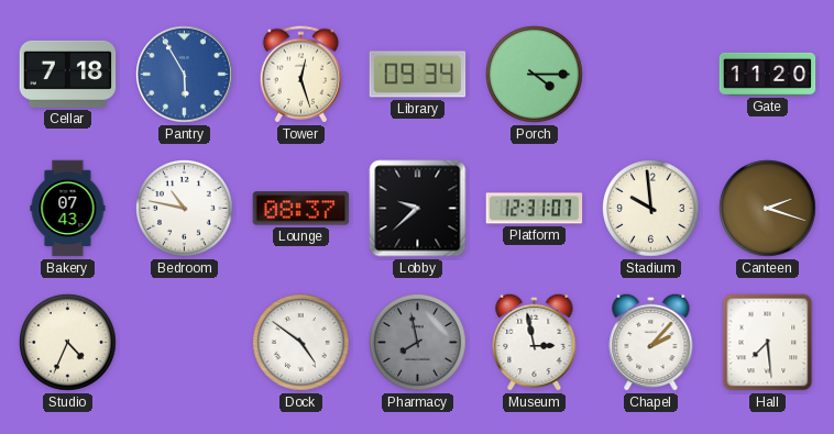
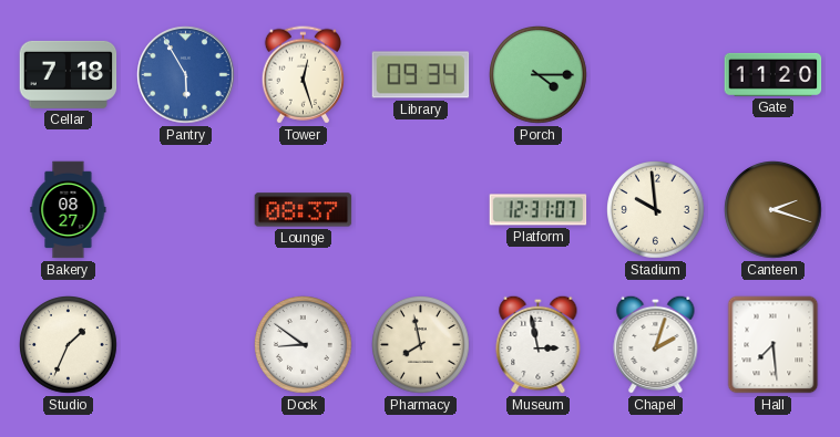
Bakery: 07:43 -> 08:27 (69, 210)
Bedroom: 10:47 -> none (185, 209)
Lobby: 9:38 -> none (418, 209)
Studio: 4:34 -> 1:34 (69, 345)
Dock: 4:51 -> 8:51 (304, 345)
Pharmacy dial: grey -> cream (421, 345)
Chapel: 2:07 -> 2:03 (656, 344)
